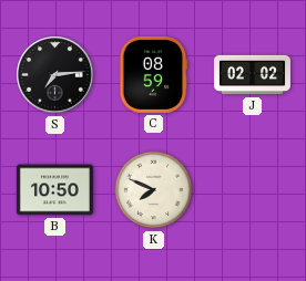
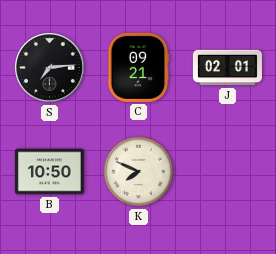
C: 08:59 -> 09:21 (138, 67)
J: 02:02 -> 02:01 (227, 68)
